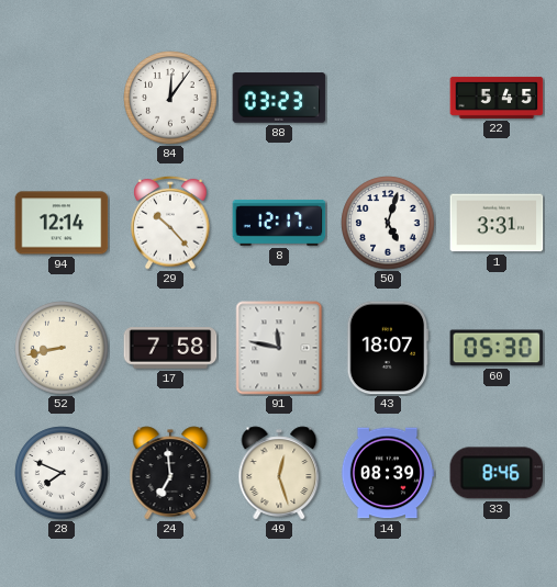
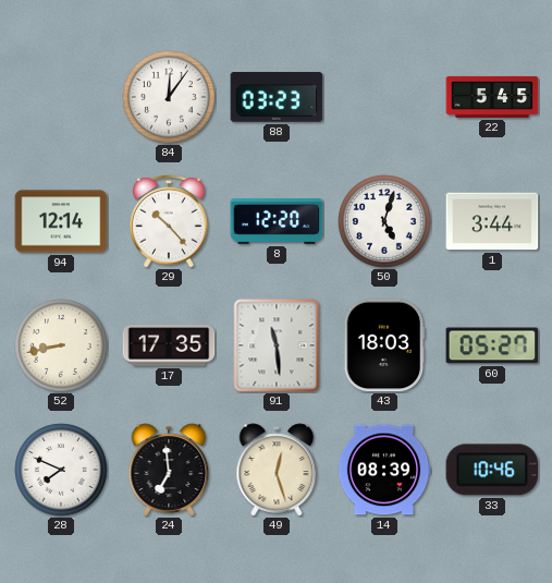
8: 12:17 -> 12:20 (277, 221)
1: 3:31 -> 3:44 (492, 221)
17: 7:58 -> 17:35 (169, 345)
91: 11:47 -> 11:29 (277, 345)
43: 18:07 -> 18:03 (384, 345)
60: 05:30 -> 05:27 (492, 345)
33: 8:46 -> 10:46 (492, 470)
